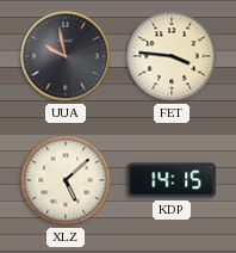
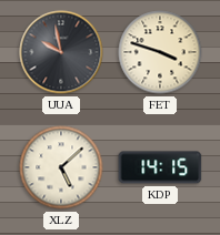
FET: 3:46 -> 3:48 (160, 52)
